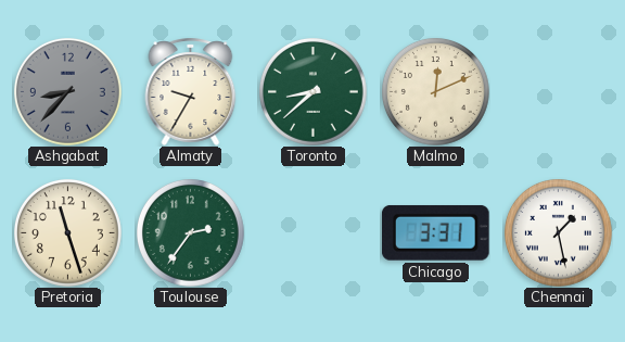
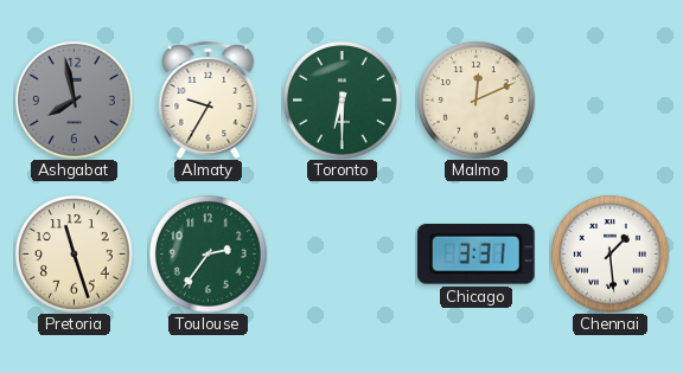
Ashgabat: 8:37 -> 7:58 (74, 99)
Toronto: 8:38 -> 6:30 (341, 99)
Chennai: 1:28 -> 1:29 (609, 253)
